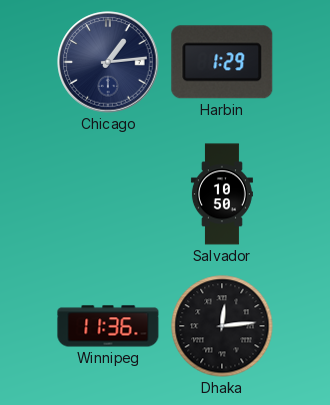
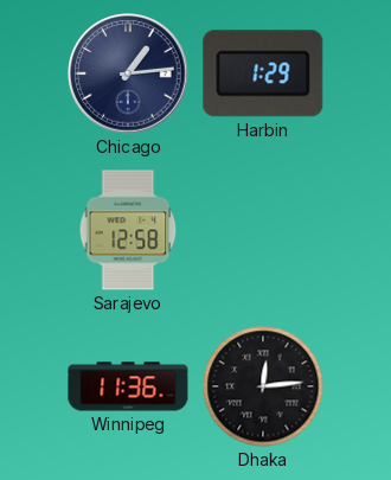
Sarajevo: none -> 12:58 (128, 230)
Salvador: 10:50 -> none (222, 194)
